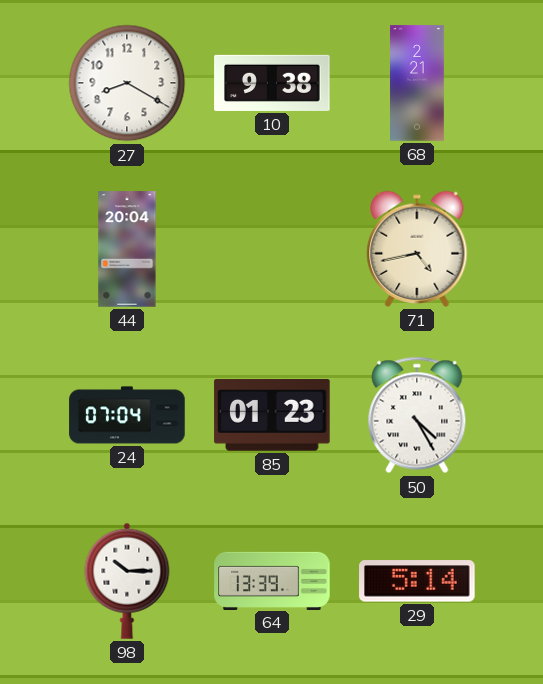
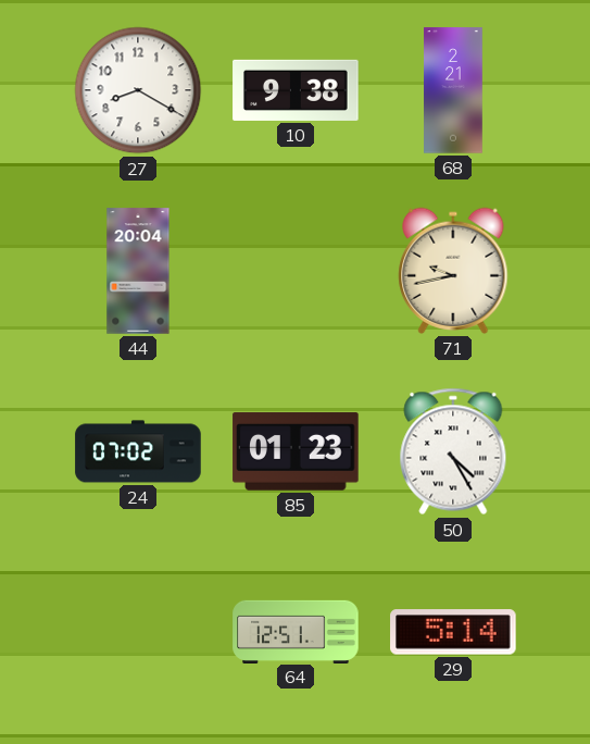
71: 4:43 -> 9:43 (453, 271)
24: 07:04 -> 07:02 (138, 451)
98: 10:15 -> none (127, 581)
64: 13:39 -> 12:51 (296, 631)
